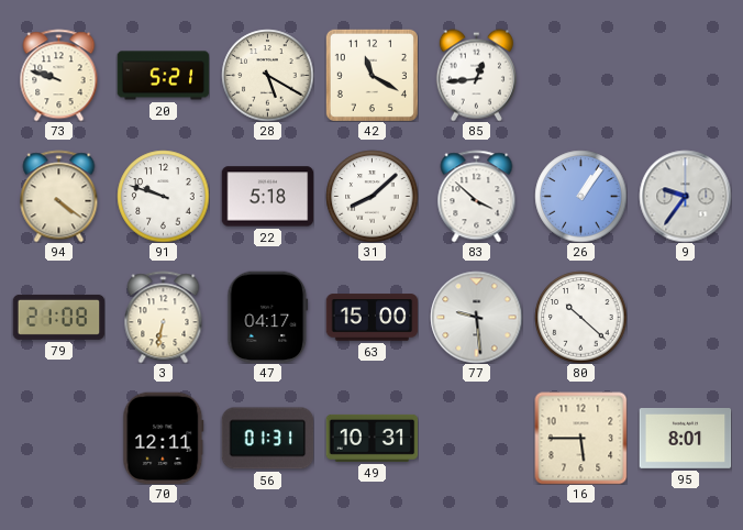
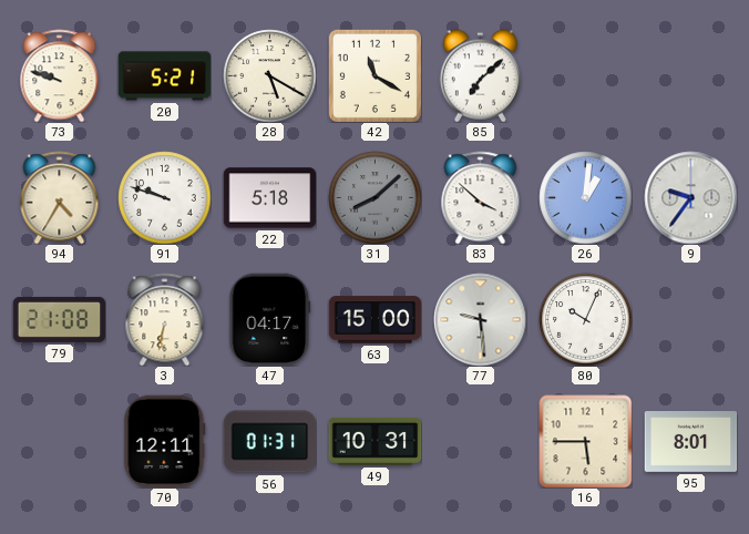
85: 12:44 -> 7:08 (480, 75)
94: 4:21 -> 4:35 (60, 197)
31 dial: white -> grey (374, 197)
26: 1:06 -> 1:01 (585, 197)
80: 10:22 -> 10:04 (585, 319)
